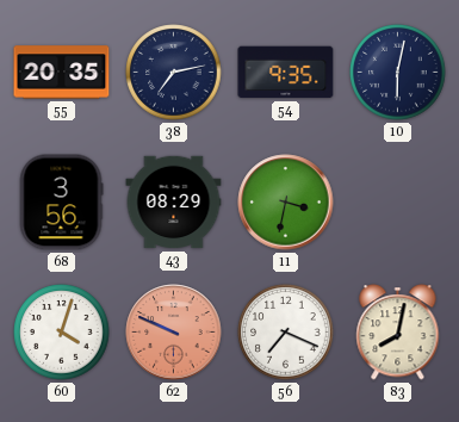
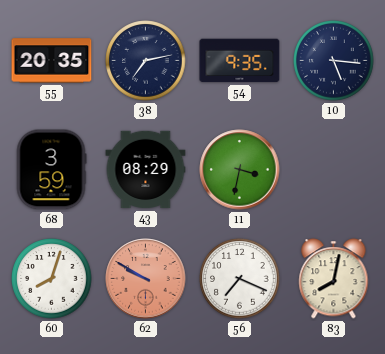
10: 6:02 -> 5:16 (334, 61)
68: 3:56 -> 3:59 (51, 170)
60: 4:03 -> 8:03 (52, 279)
62: 9:49 -> 9:50 (146, 279)
